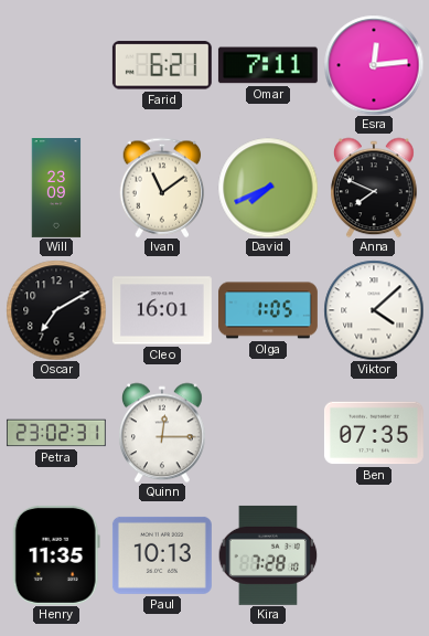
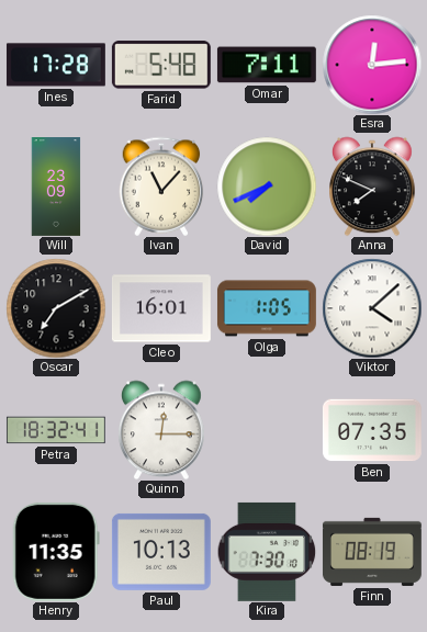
Ines: none -> 17:28 (56, 65)
Farid: 6:21 -> 5:48 (161, 65)
Ivan: 11:09 -> 11:07 (161, 187)
Petra: 23:02 -> 18:32 (56, 430)
Kira: 7:28 -> 7:30 (267, 552)
Finn: none -> 08:19 (372, 552)
